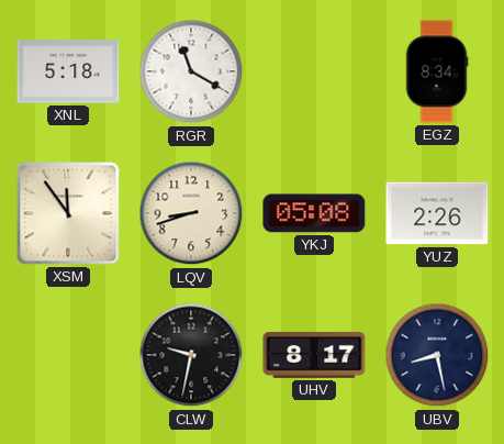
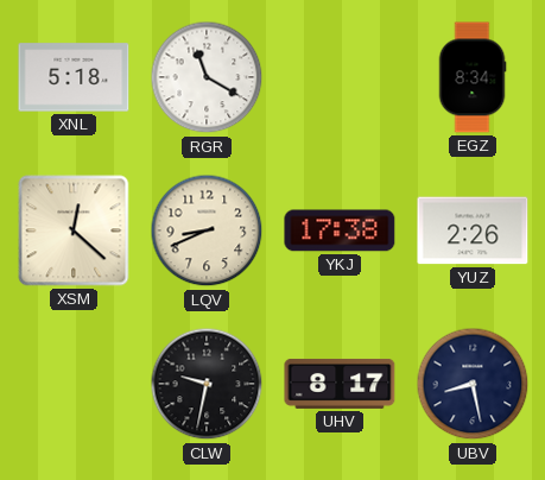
XSM: 11:54 -> 12:22 (74, 230)
LQV: 8:42 -> 8:41 (207, 230)
YKJ: 05:08 -> 17:38 (340, 230)
